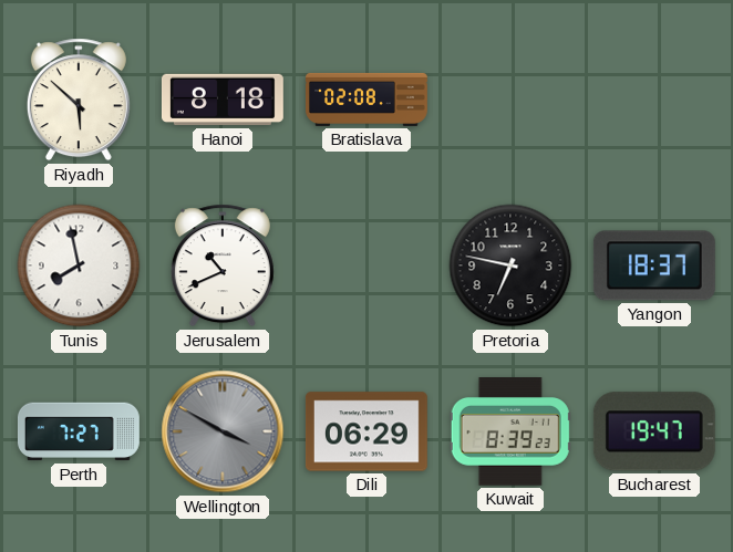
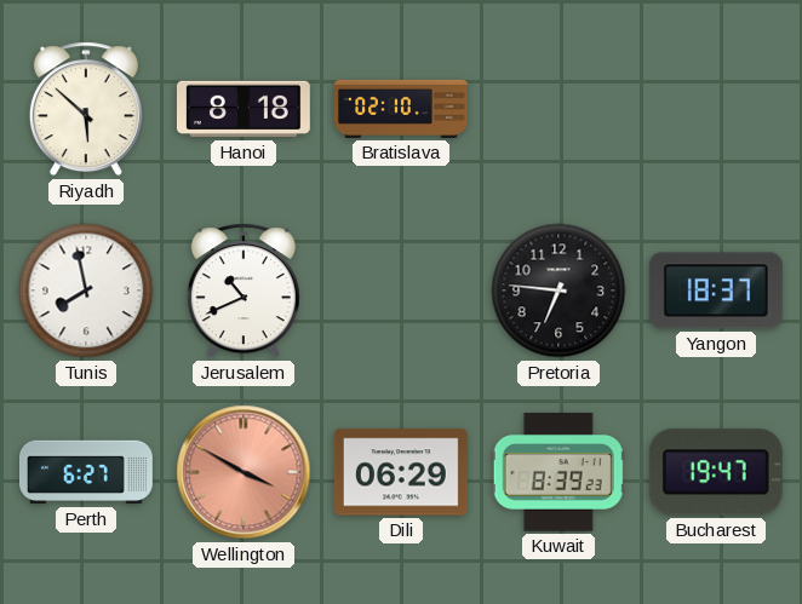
Bratislava: 02:08 -> 02:10 (402, 109)
Pretoria: 6:47 -> 6:46 (558, 291)
Perth: 7:27 -> 6:27 (86, 472)
Wellington dial: grey -> salmon (244, 472)
